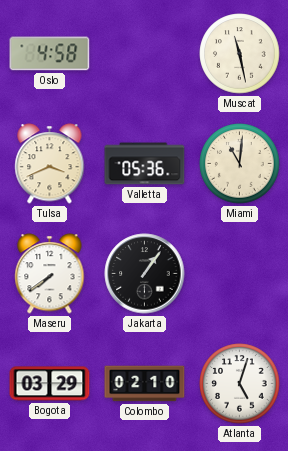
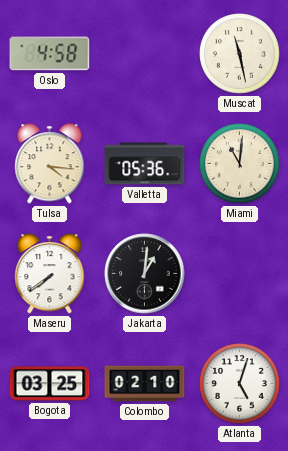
Tulsa: 3:41 -> 4:16 (50, 164)
Jakarta: 1:06 -> 1:01 (145, 274)
Bogota: 03:29 -> 03:25 (50, 384)
